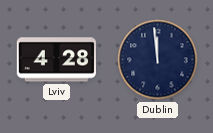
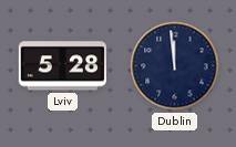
Lviv: 4:28 -> 5:28 (62, 66)
